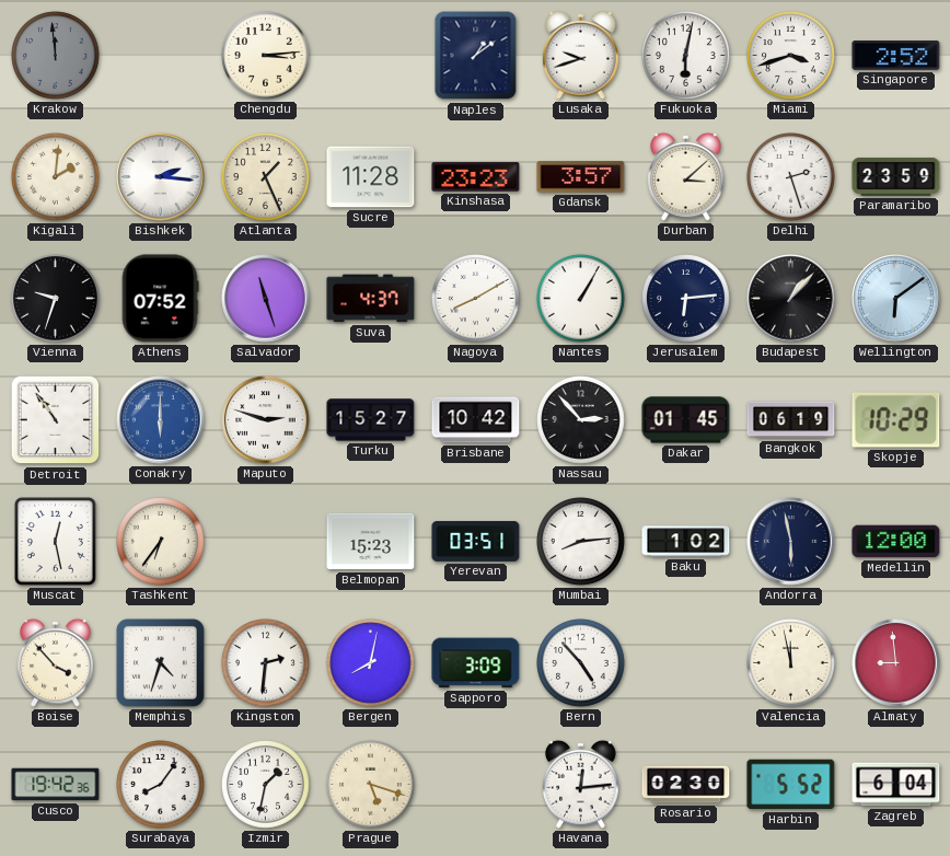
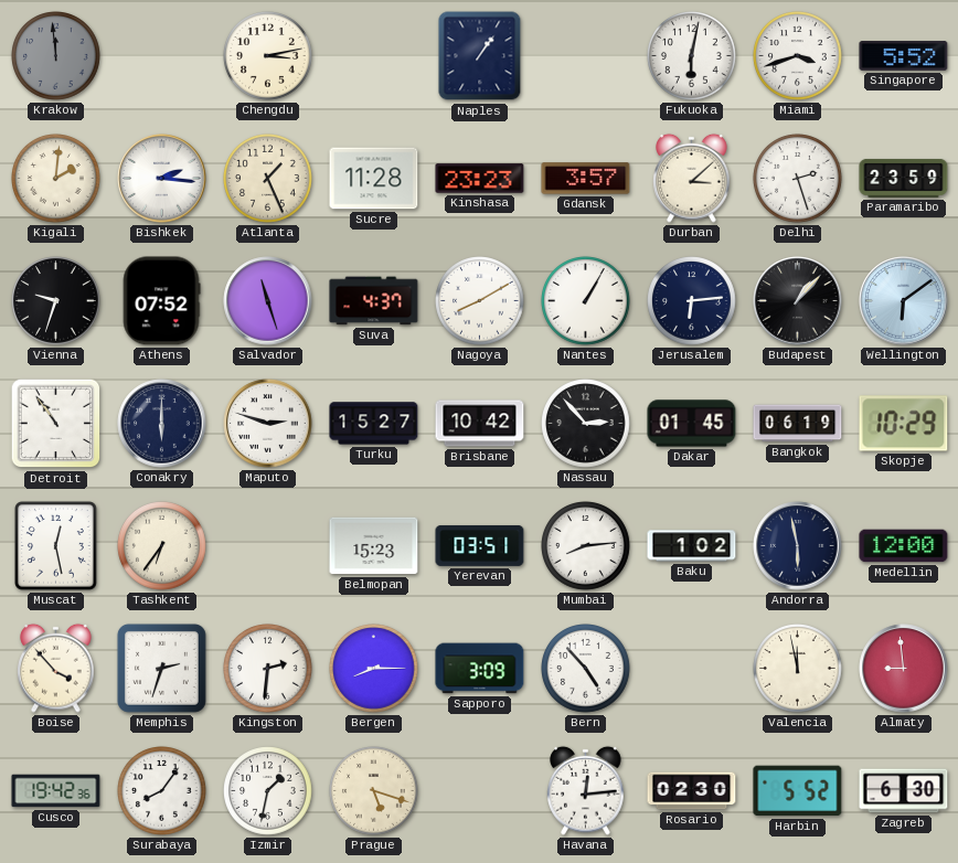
Chengdu: 3:14 -> 3:13 (268, 56)
Naples: 1:09 -> 1:06 (480, 56)
Lusaka: 9:42 -> none (581, 55)
Singapore: 2:52 -> 5:52 (904, 56)
Conakry dial: blue -> navy (162, 424)
Memphis: 4:33 -> 2:33 (161, 668)
Bergen: 8:02 -> 8:15 (374, 669)
Zagreb: 6:04 -> 6:30 (904, 791)
